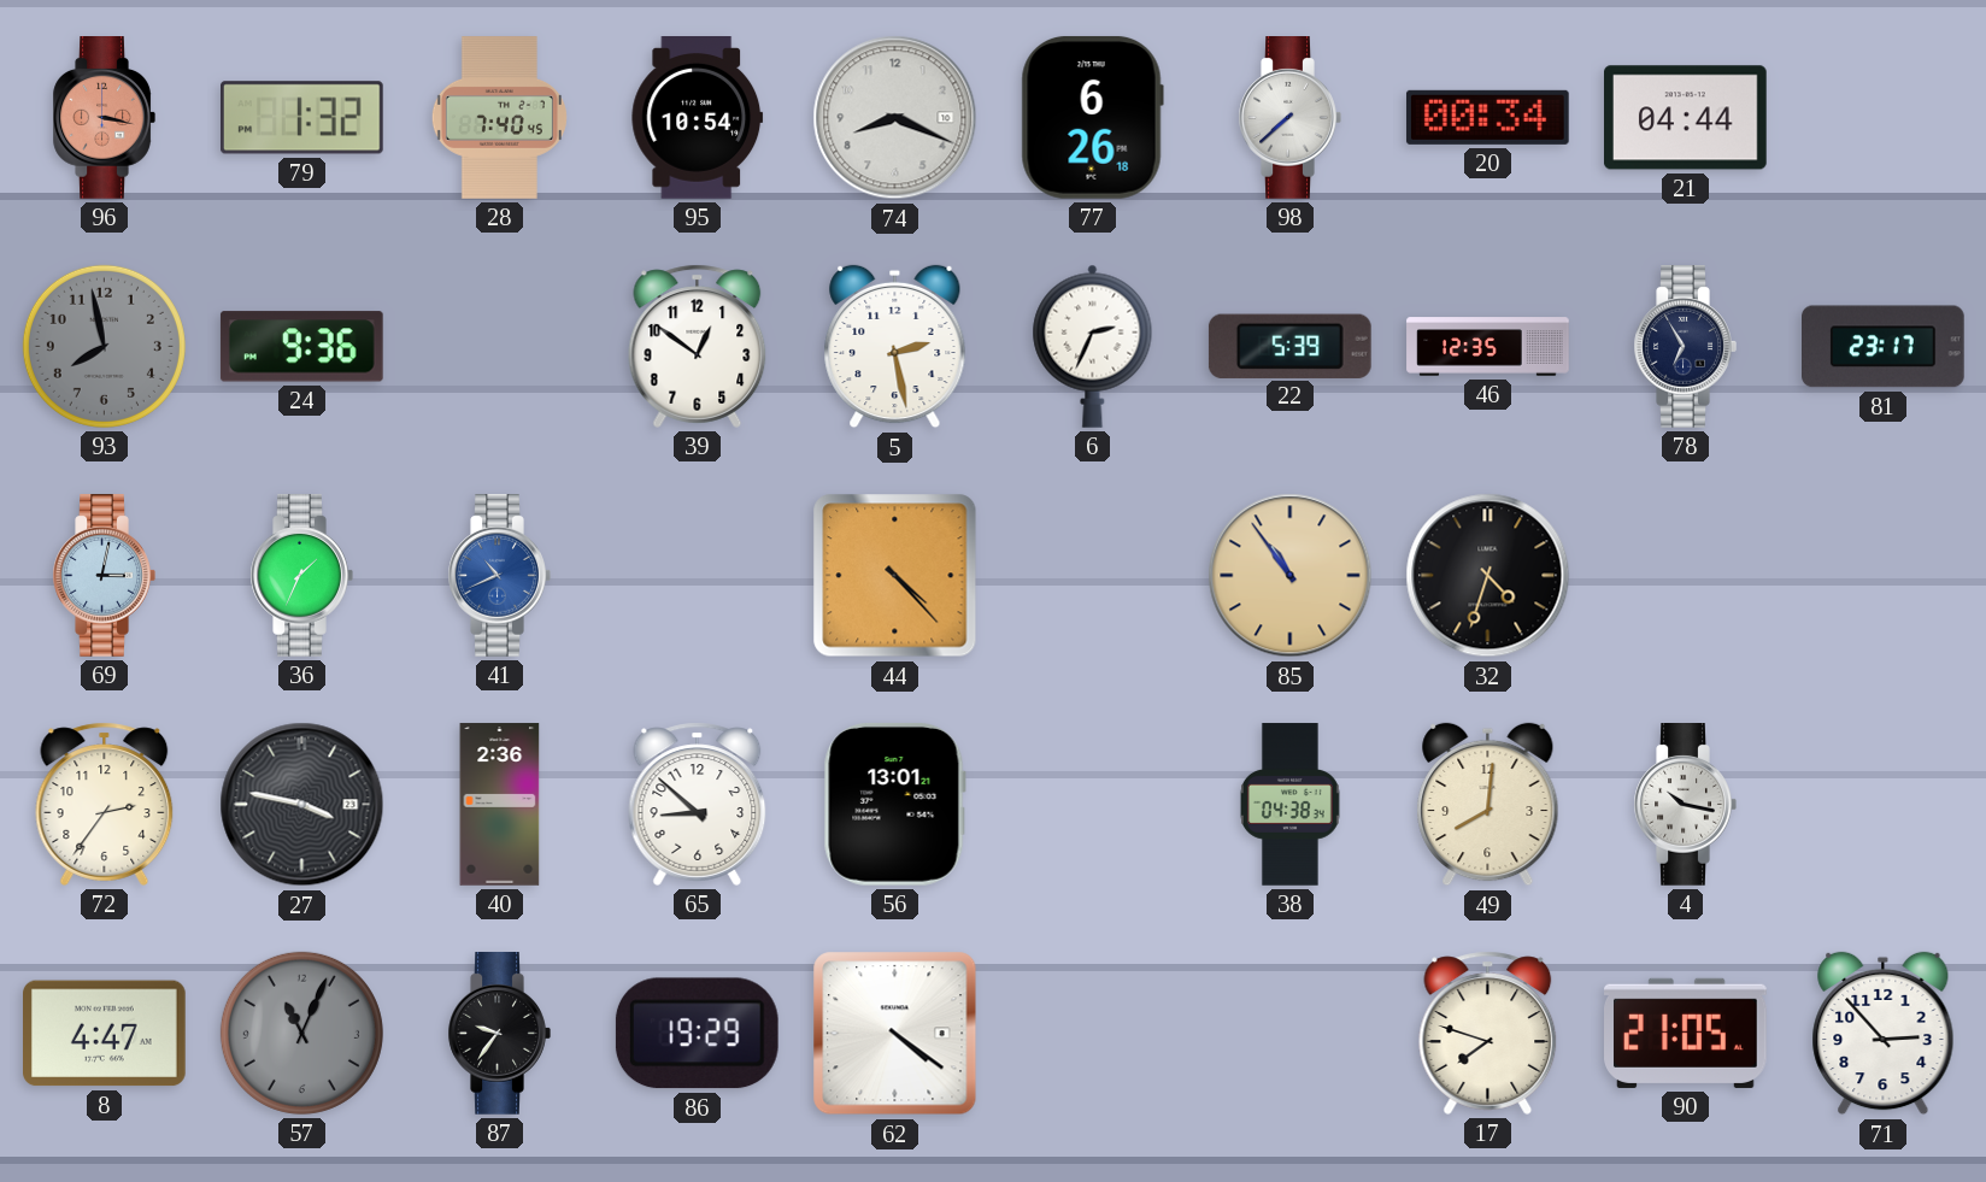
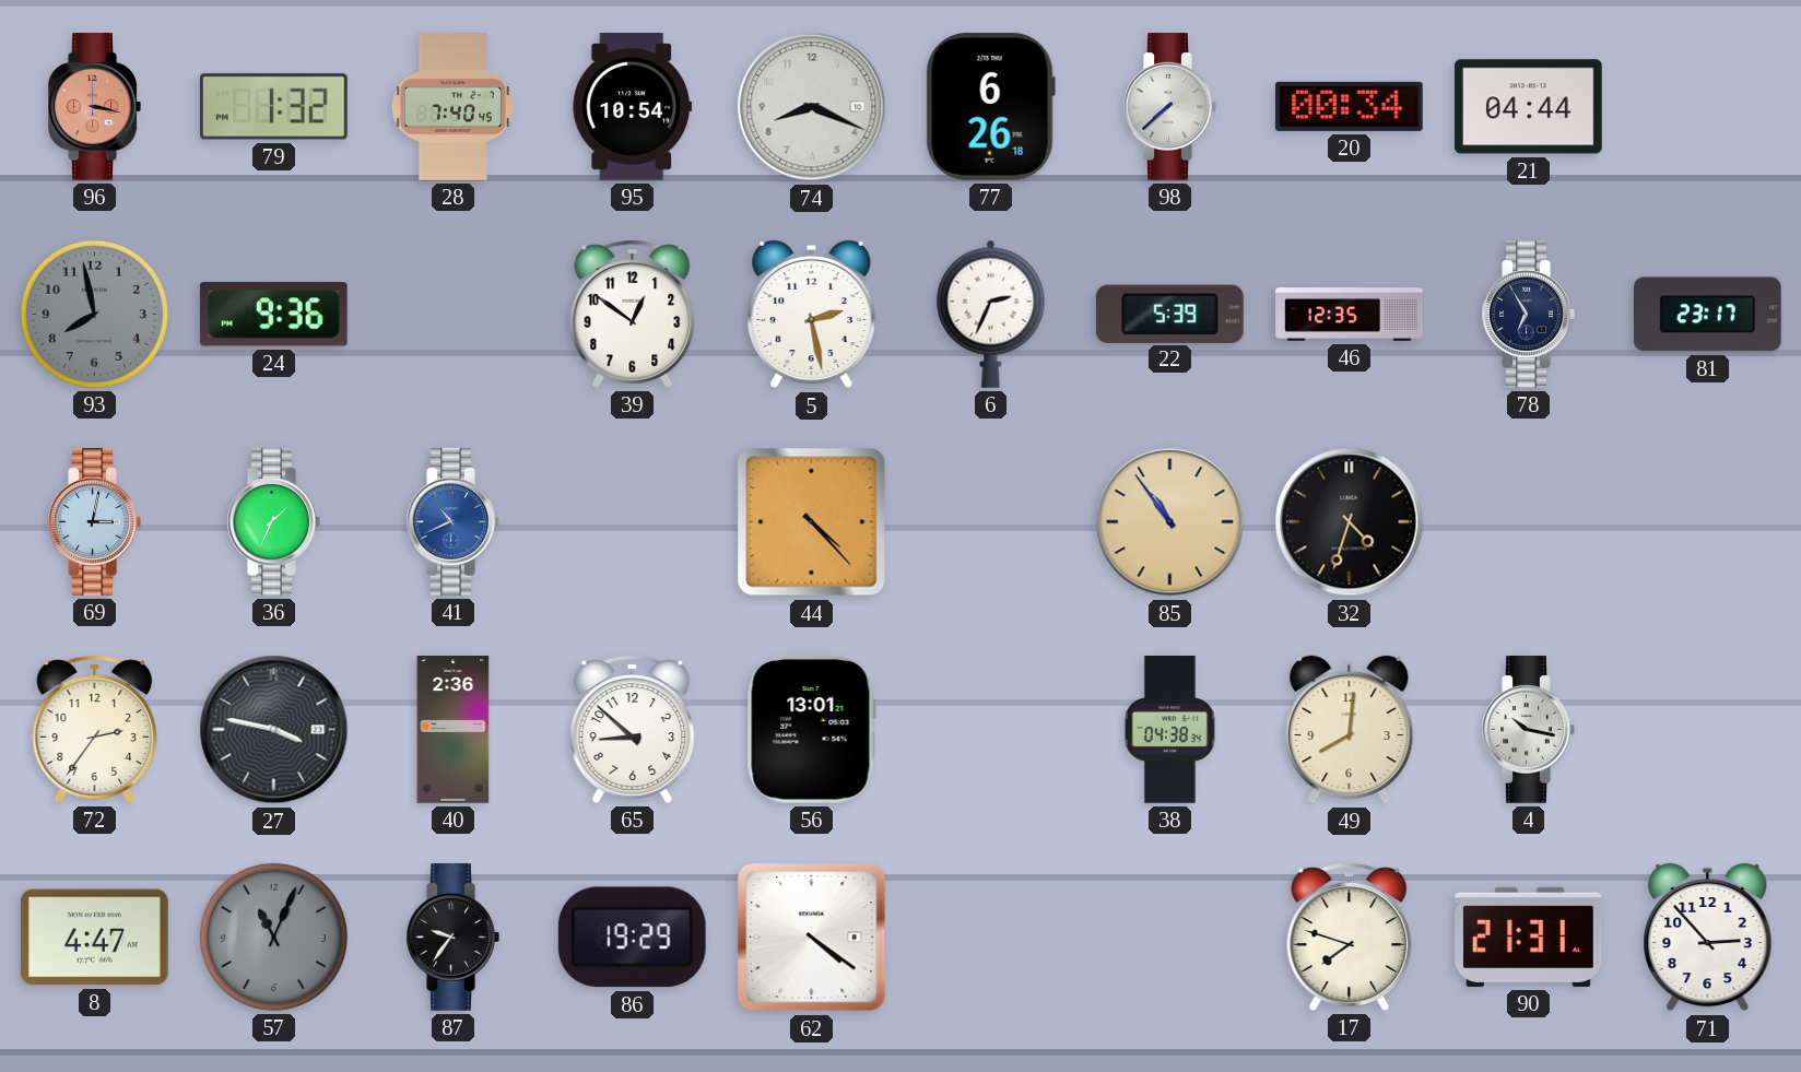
90: 21:05 -> 21:31 (1529, 936)
